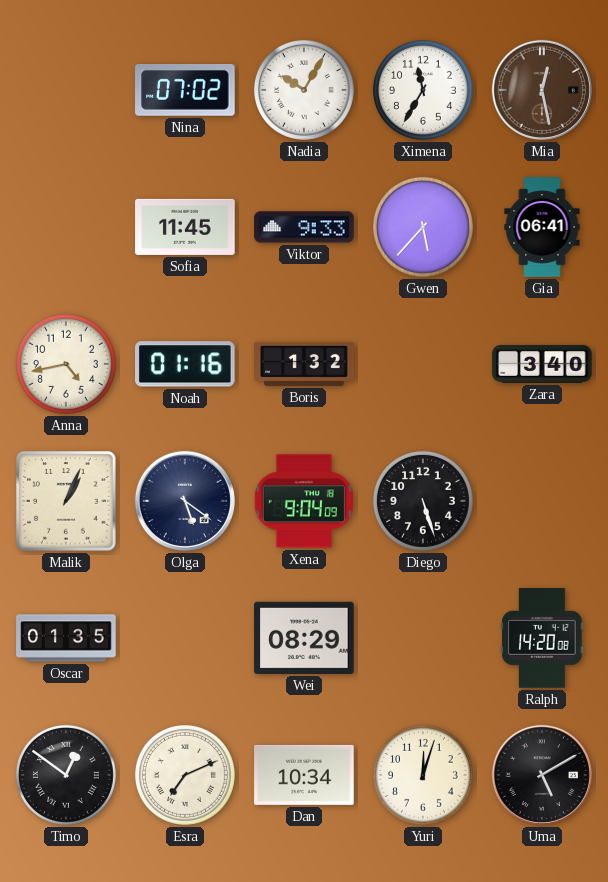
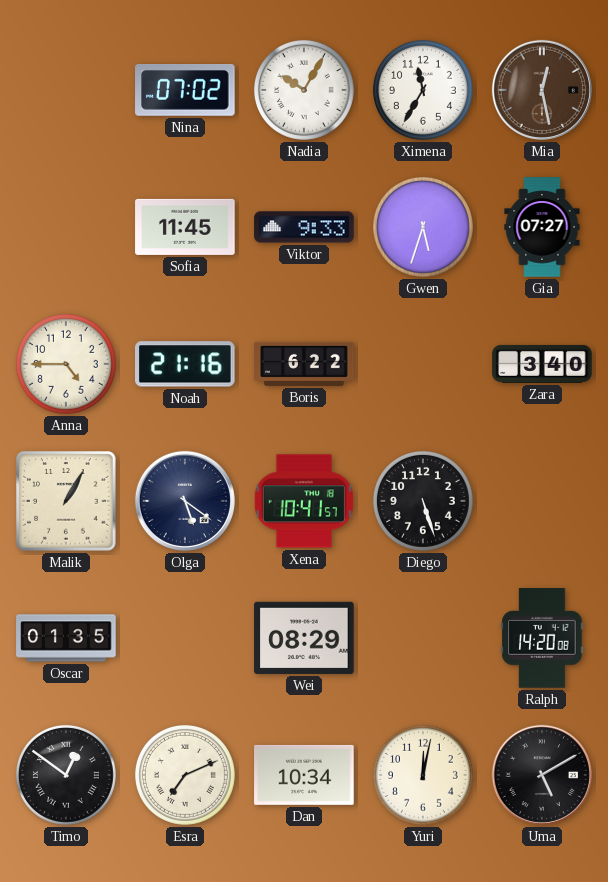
Gwen: 5:37 -> 5:33 (423, 227)
Gia: 06:41 -> 07:27 (542, 227)
Anna: 4:43 -> 4:45 (66, 364)
Noah: 01:16 -> 21:16 (186, 364)
Boris: 1:32 -> 6:22 (304, 364)
Malik: 1:04 -> 1:05 (66, 501)
Xena: 9:04 -> 10:41 (304, 501)
Yuri: 12:03 -> 12:02 (423, 775)
